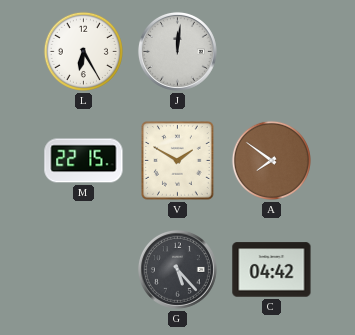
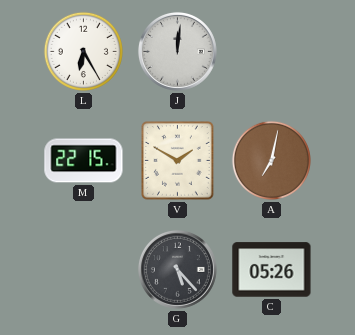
A: 7:51 -> 7:02 (271, 160)
C: 04:42 -> 05:26 (272, 270)
